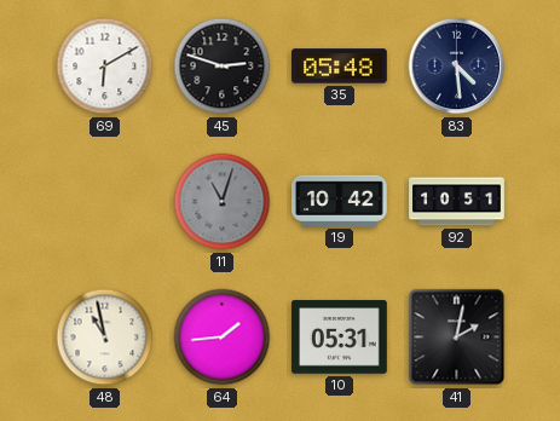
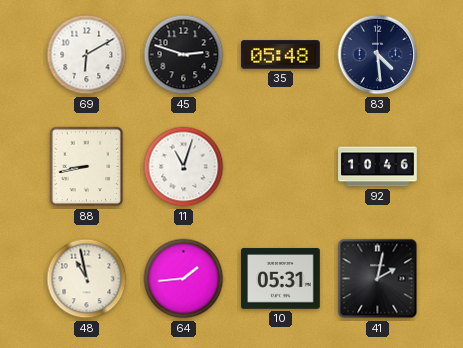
88: none -> 8:43 (87, 167)
11 dial: grey -> white (184, 167)
19: 10:42 -> none (340, 201)
92: 10:51 -> 10:46 (378, 167)
